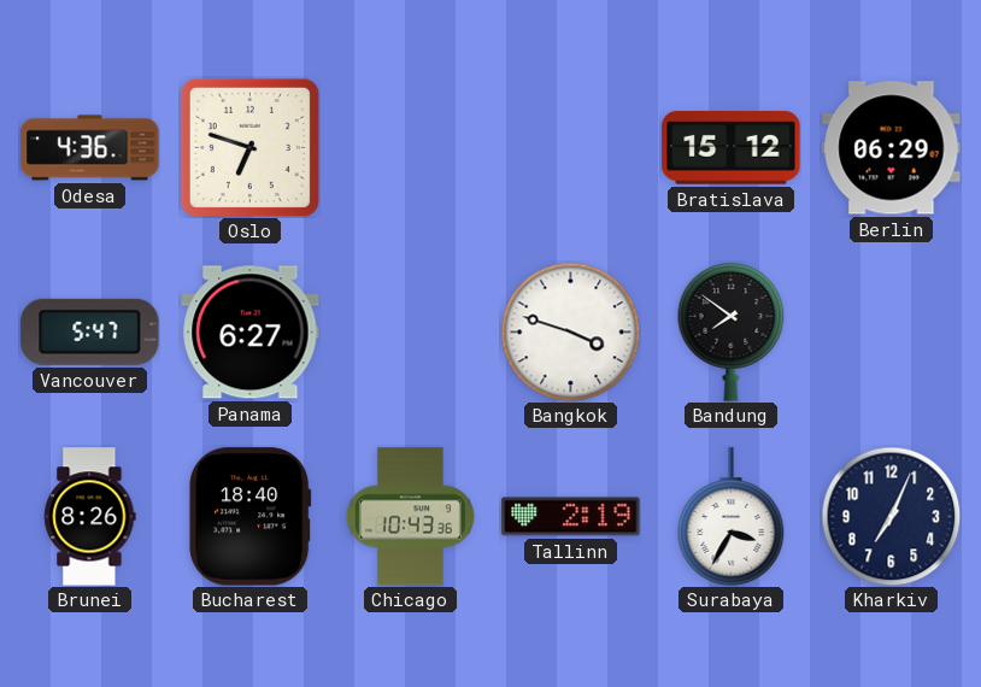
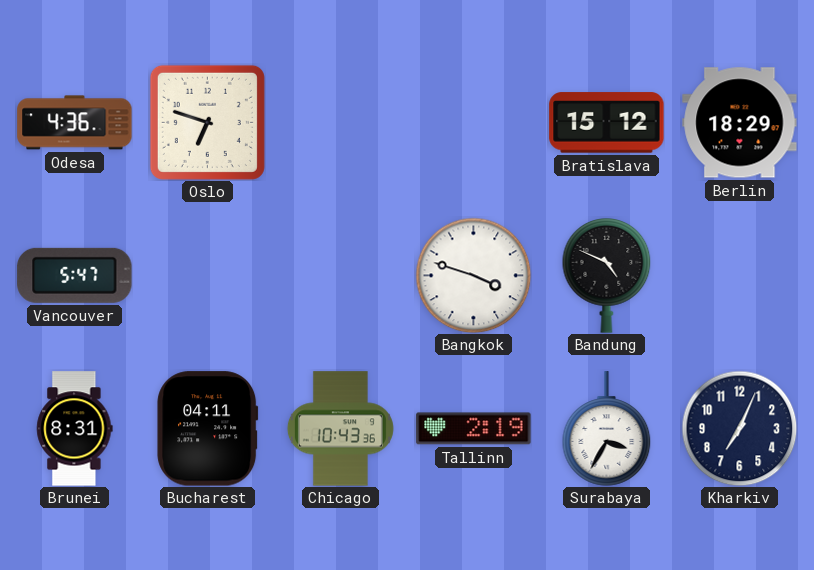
Berlin: 06:29 -> 18:29 (740, 123)
Panama: 6:27 -> none (251, 333)
Bandung: 7:51 -> 4:49 (607, 276)
Brunei: 8:26 -> 8:31 (75, 429)
Bucharest: 18:40 -> 04:11 (208, 429)
